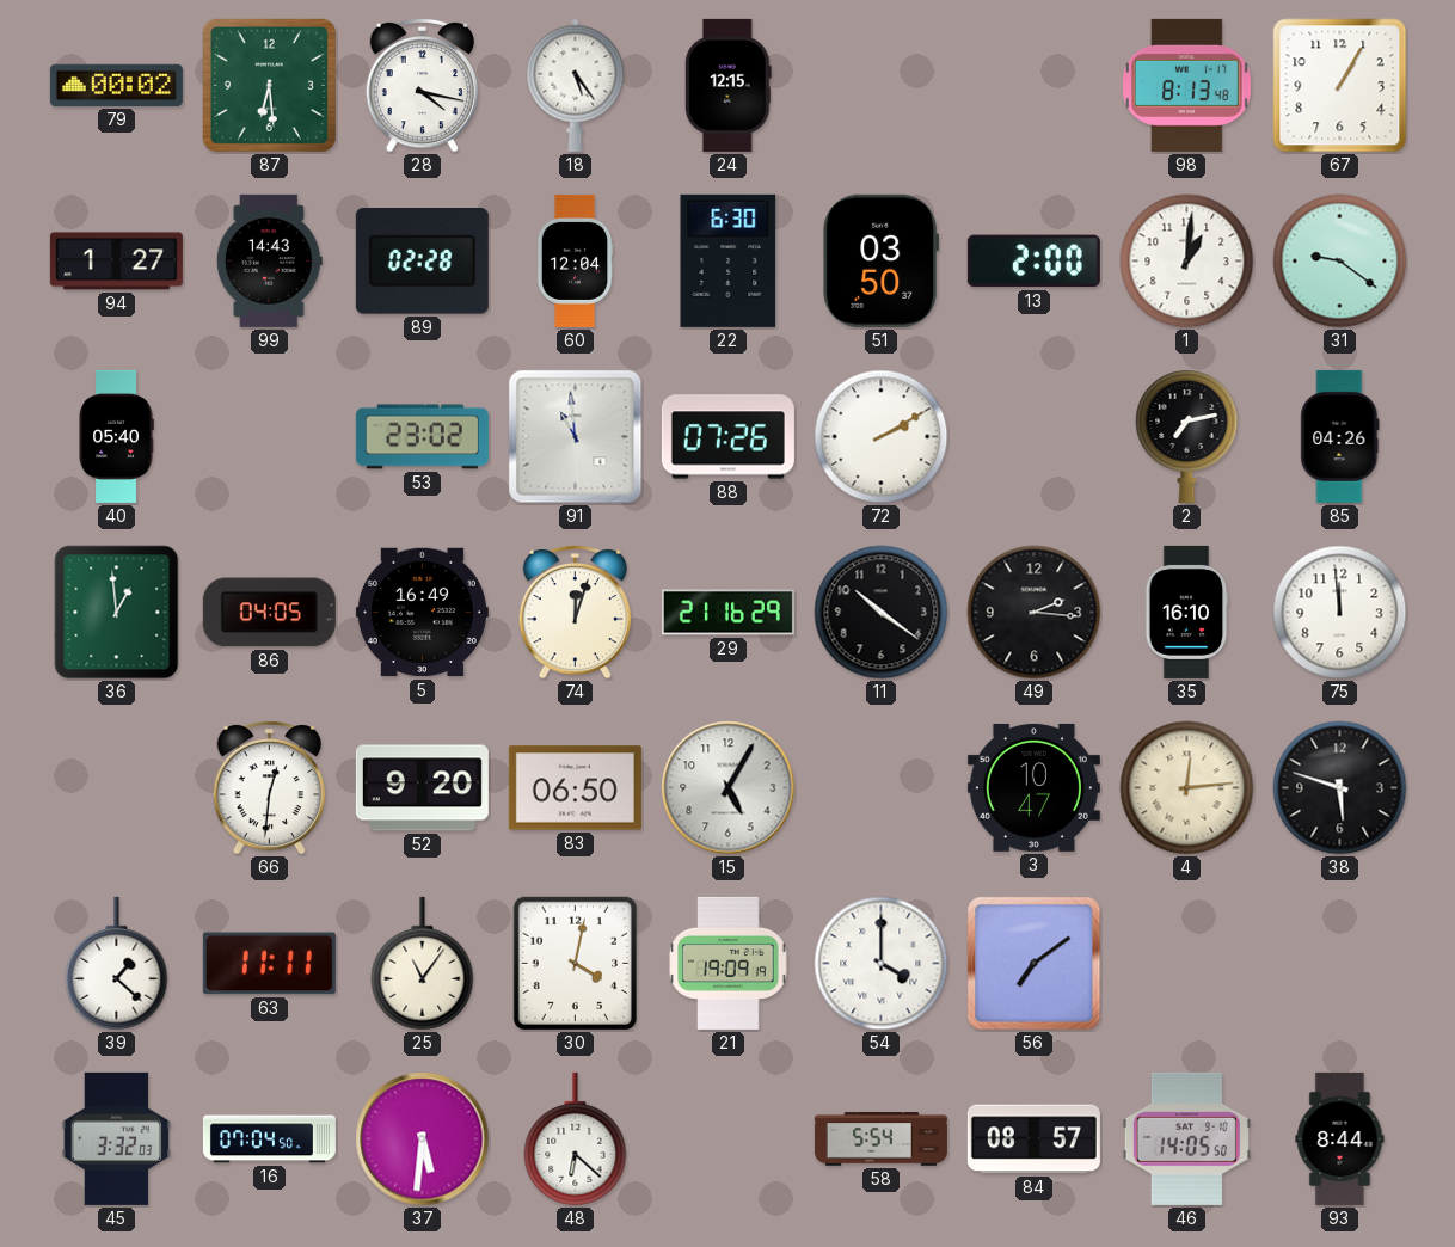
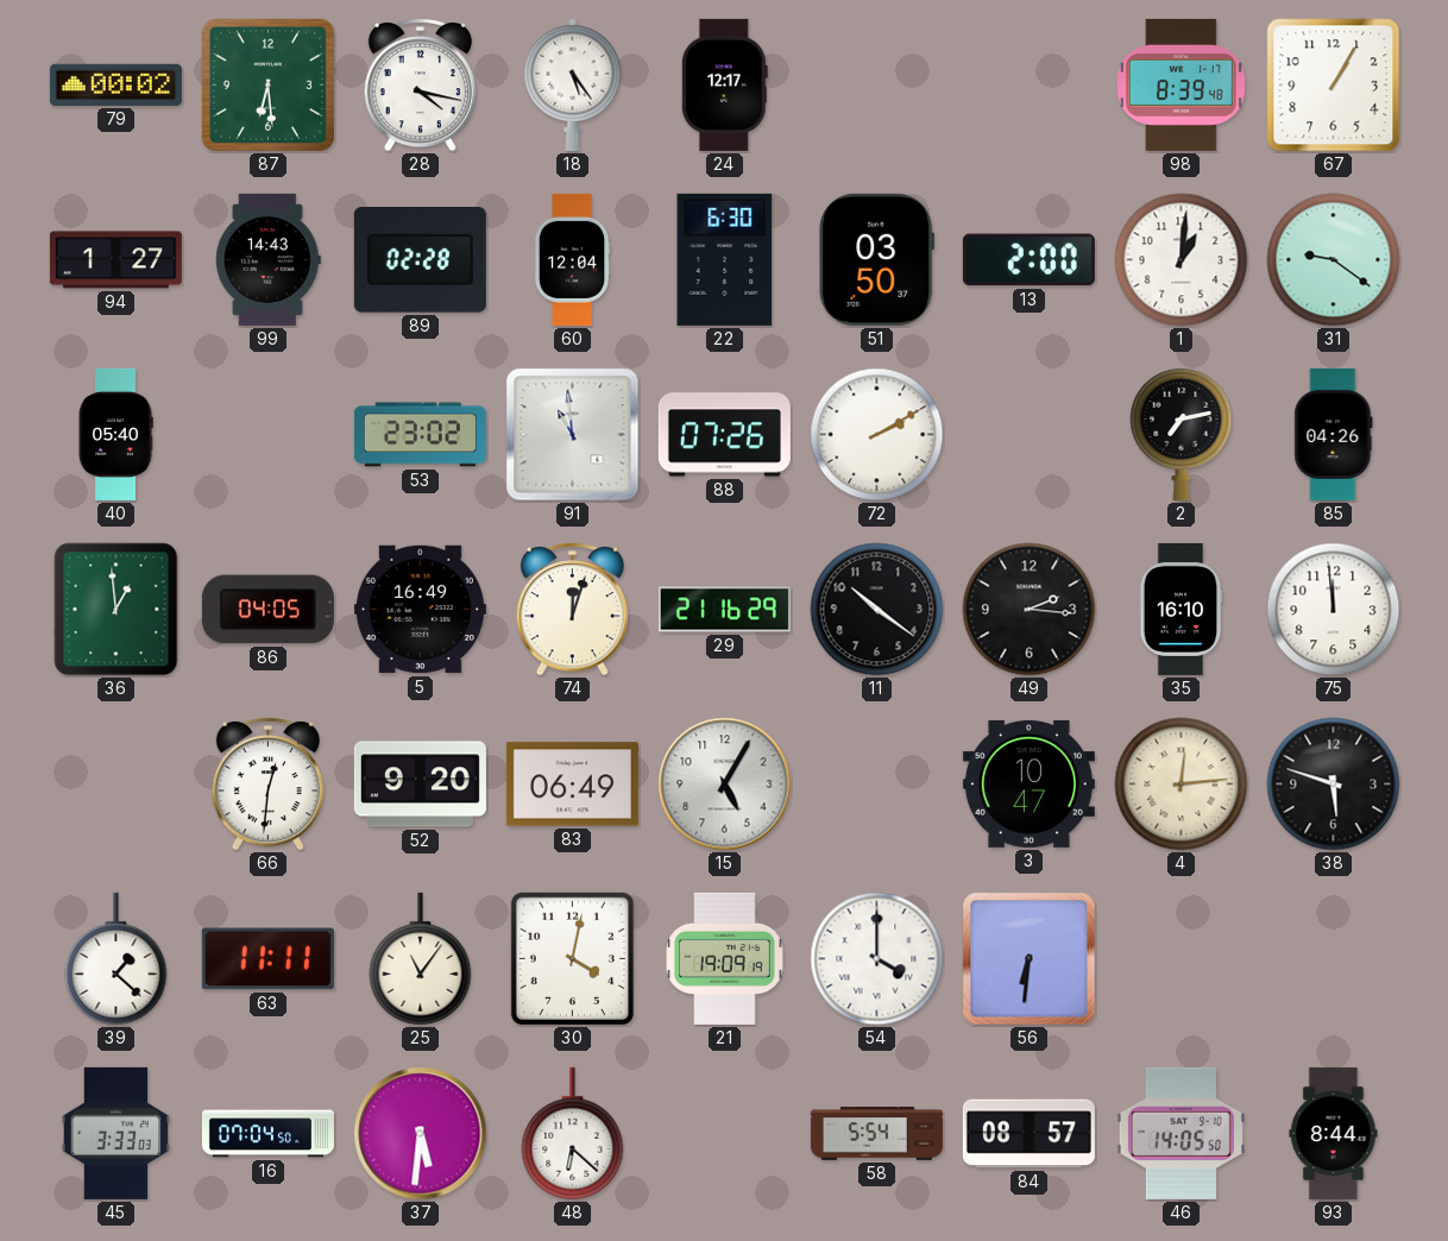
24: 12:15 -> 12:17 (724, 84)
98: 8:13 -> 8:39 (1182, 84)
83: 06:50 -> 06:49 (572, 785)
56: 7:09 -> 6:31 (1030, 959)
45: 3:32 -> 3:33 (117, 1133)
